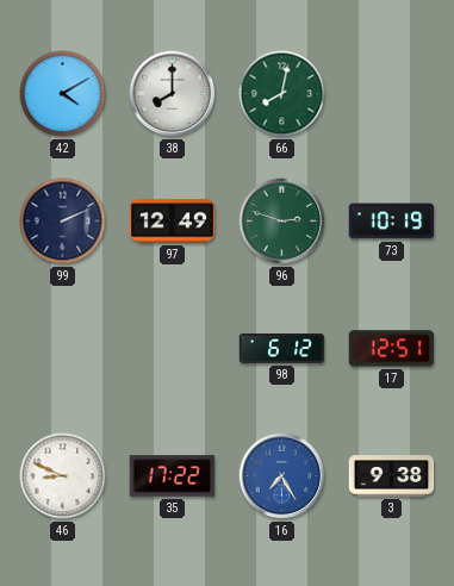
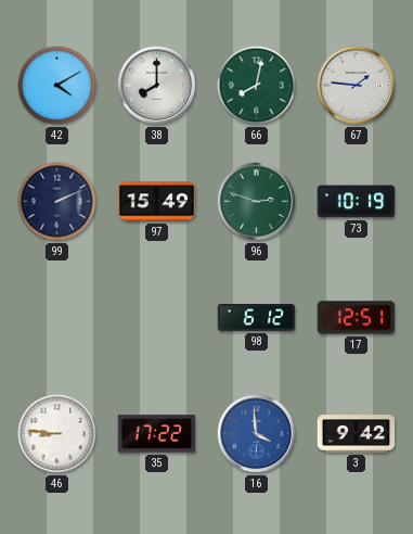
67: none -> 1:46 (357, 86)
97: 12:49 -> 15:49 (157, 202)
46: 8:49 -> 8:46 (57, 434)
16: 7:25 -> 3:59 (257, 434)
3: 9:38 -> 9:42 (357, 434)
